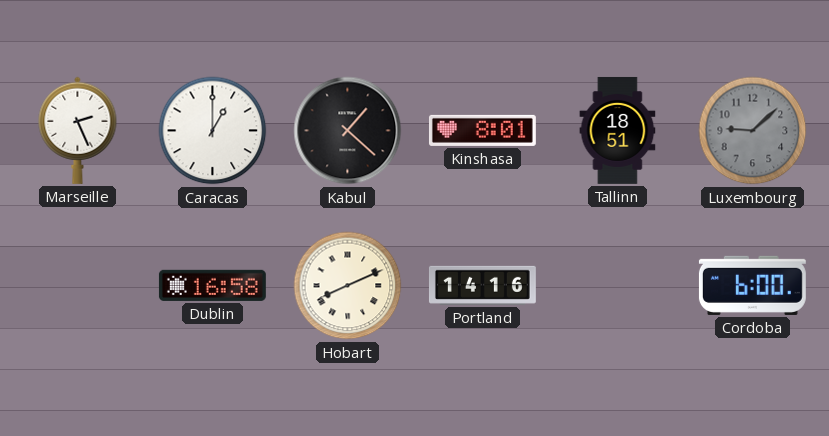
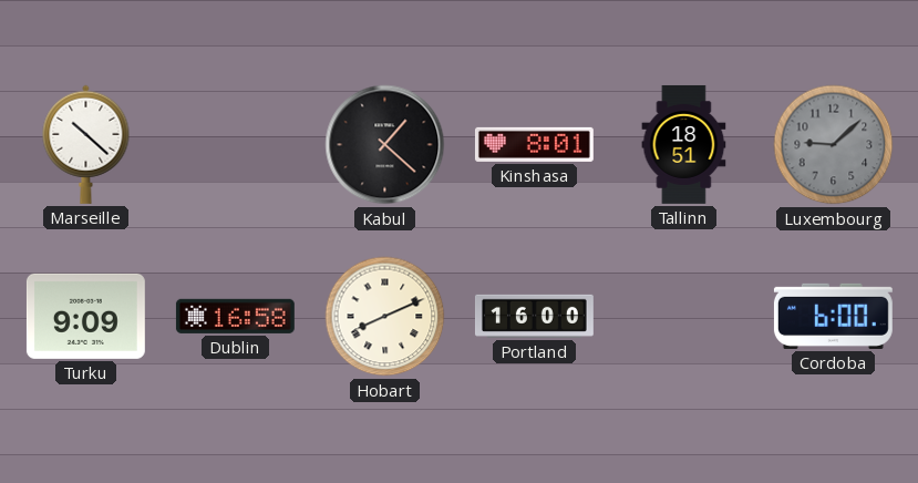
Marseille: 2:26 -> 10:22 (86, 144)
Caracas: 1:00 -> none (213, 131)
Turku: none -> 9:09 (85, 316)
Portland: 14:16 -> 16:00 (534, 316)
